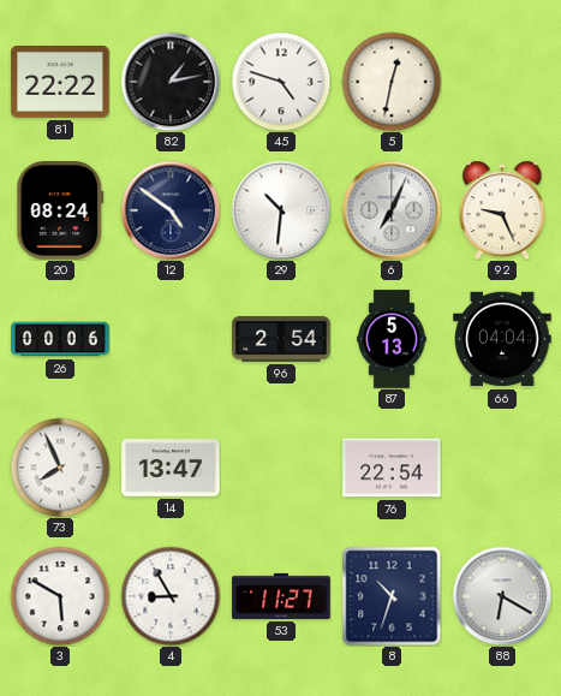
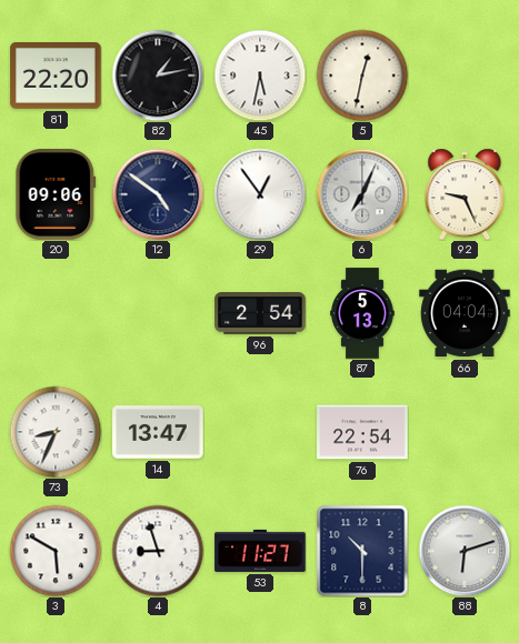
81: 22:22 -> 22:20 (56, 77)
45: 4:48 -> 5:32 (260, 76)
20: 08:24 -> 09:06 (56, 194)
29: 10:31 -> 12:54 (260, 194)
26: 00:06 -> none (60, 339)
73: 7:56 -> 8:34 (56, 432)
4: 8:55 -> 8:57 (158, 551)
8: 10:33 -> 10:30 (362, 551)
88: 6:20 -> 6:12 (465, 551)
